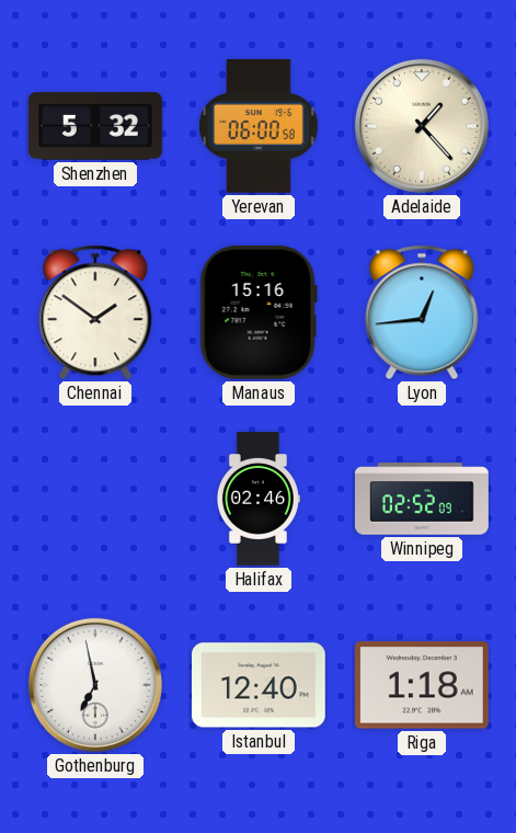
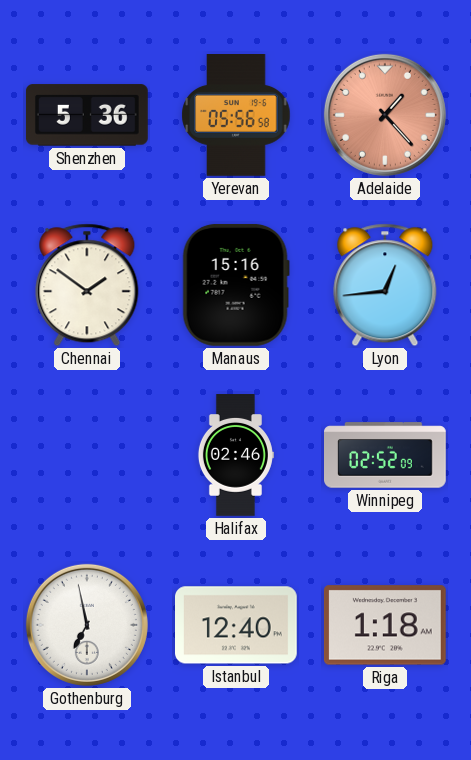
Shenzhen: 5:32 -> 5:36 (87, 115)
Yerevan: 06:00 -> 05:56 (236, 116)
Adelaide dial: cream -> salmon (385, 115)
